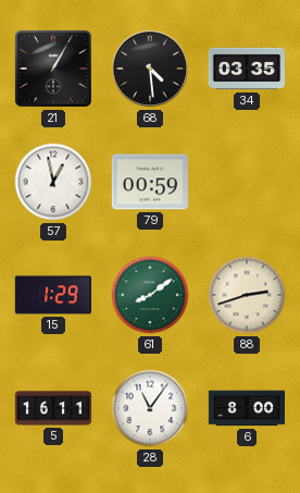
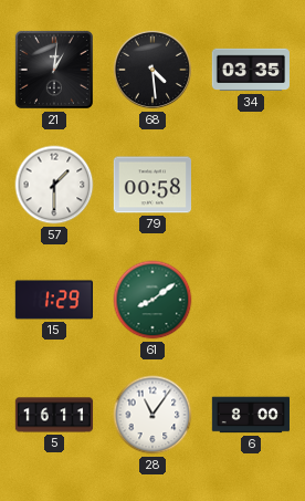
21: 1:05 -> 1:01 (54, 70)
57: 12:58 -> 1:30 (54, 185)
79: 00:59 -> 00:58 (151, 185)
88: 2:42 -> none (247, 295)
